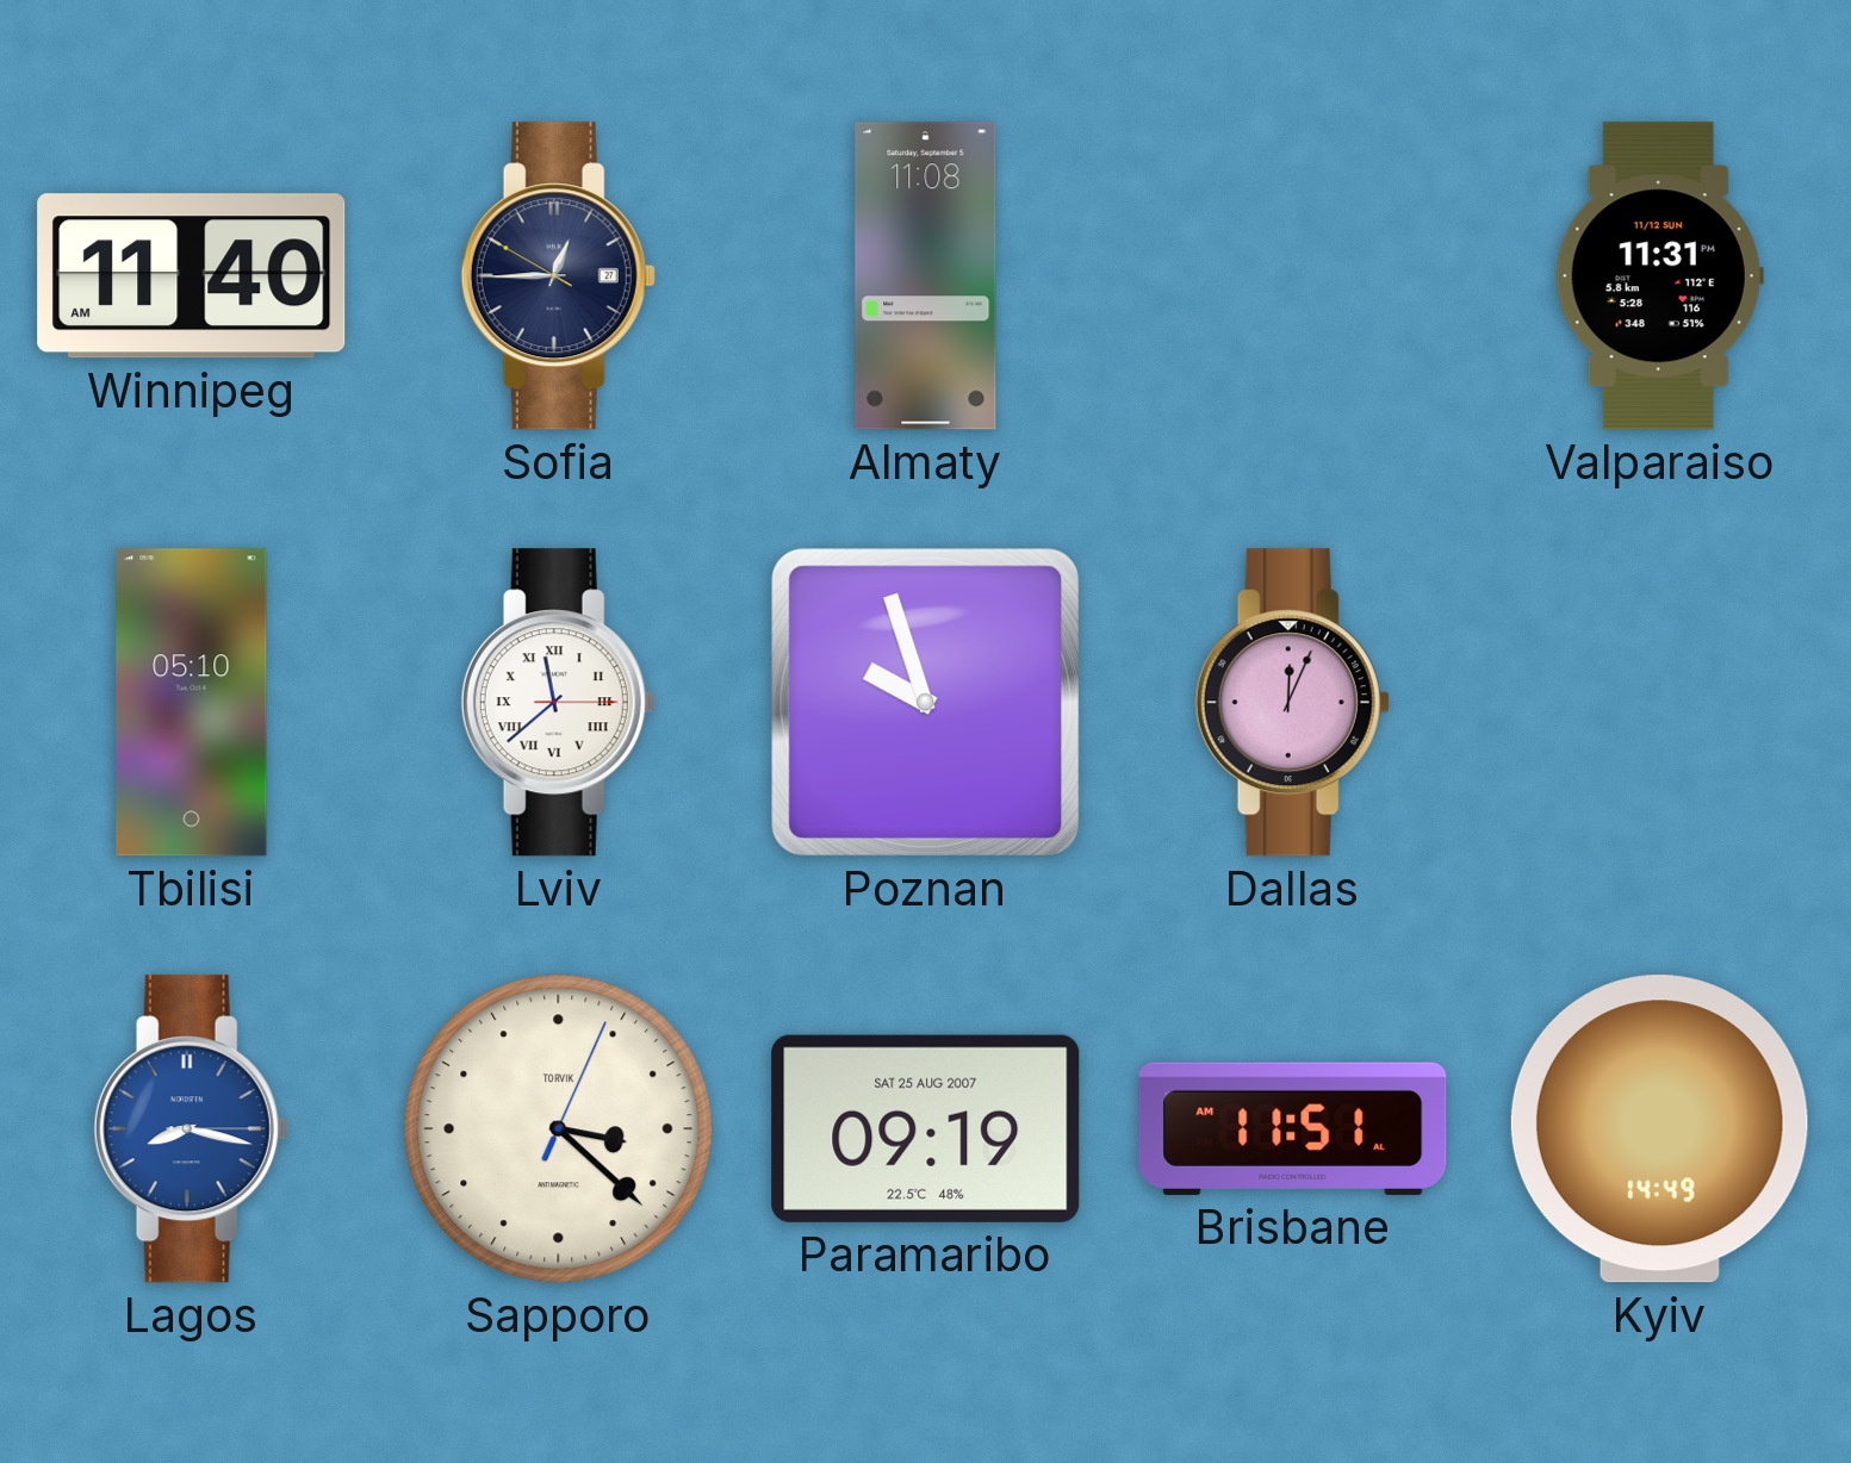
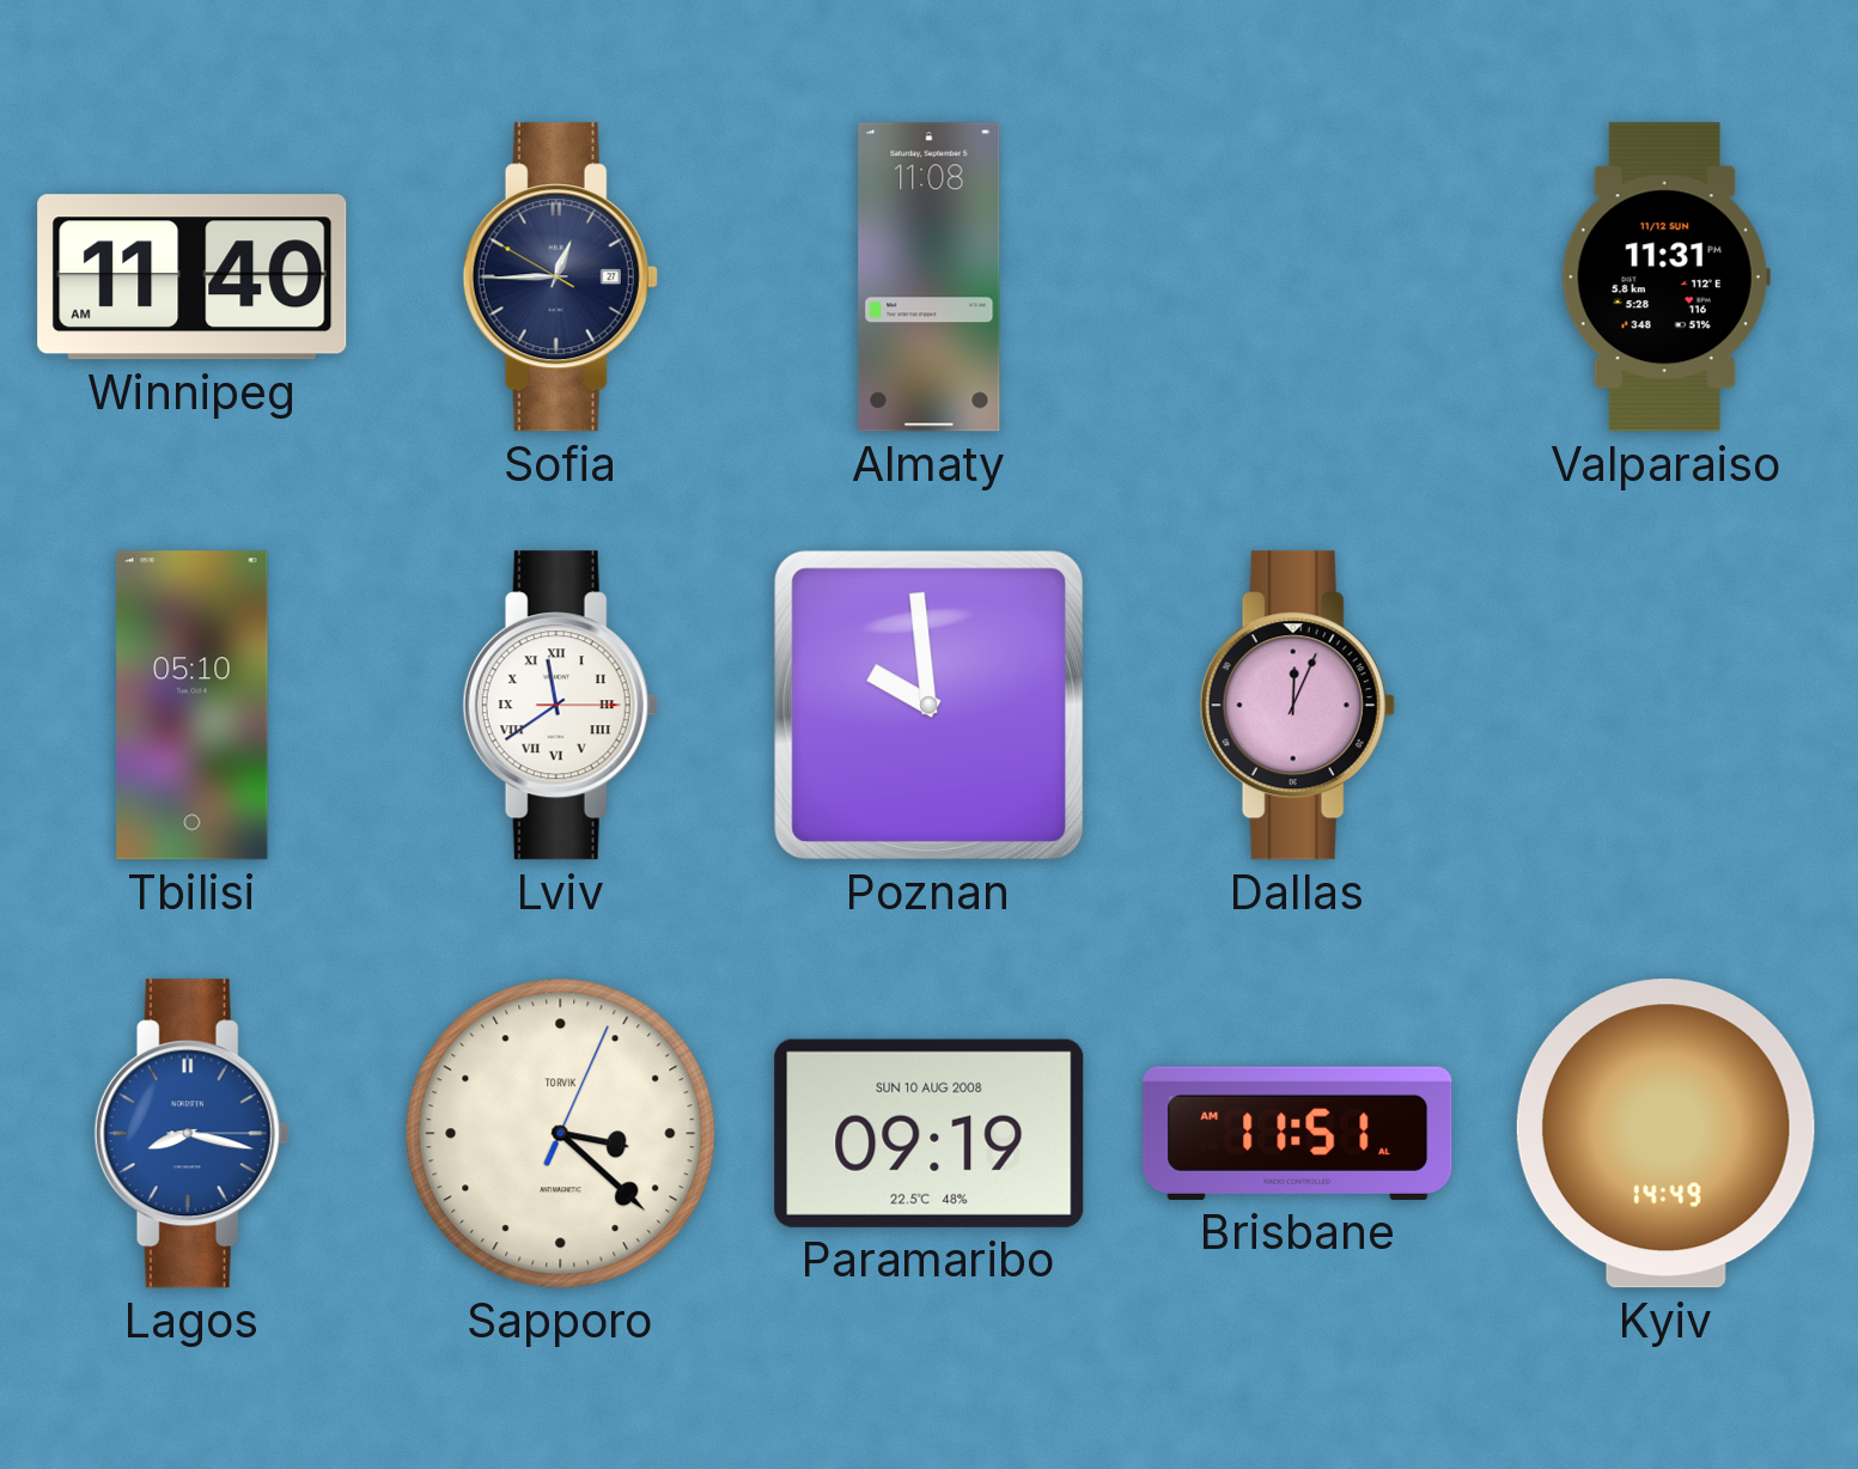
Lviv: 11:38 -> 11:39 (560, 706)
Poznan: 9:57 -> 9:59 (928, 705)
Paramaribo date: SAT 25 AUG 2007 -> SUN 10 AUG 2008 (930, 1133)
